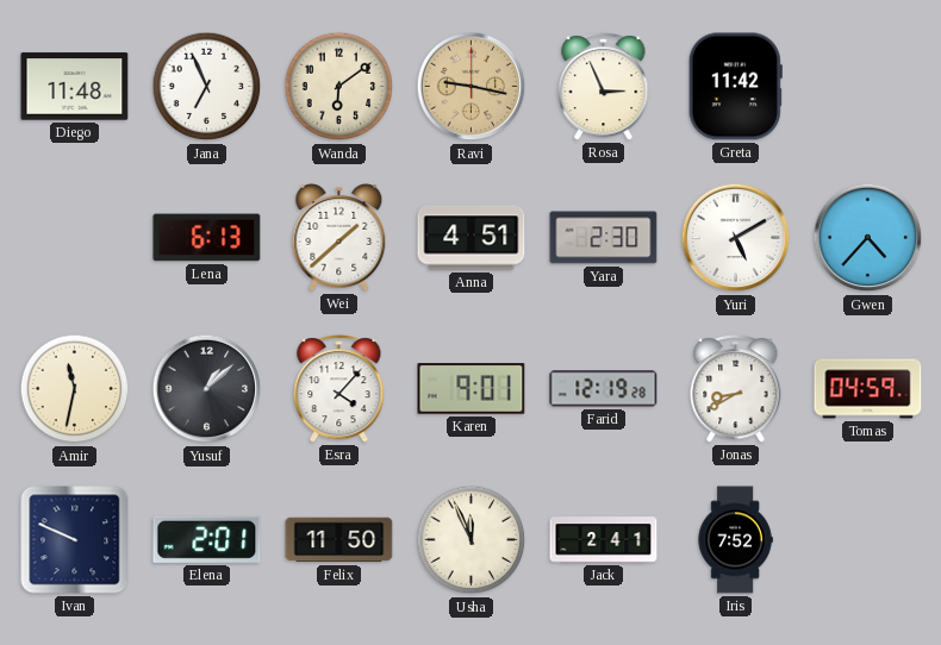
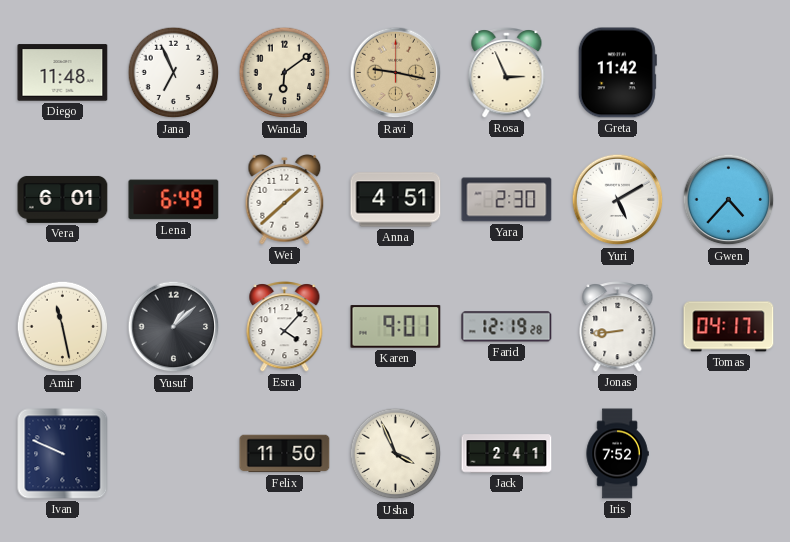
Vera: none -> 6:01 (63, 199)
Lena: 6:13 -> 6:49 (174, 200)
Amir: 11:32 -> 11:28 (63, 327)
Jonas: 8:40 -> 8:44 (618, 327)
Tomas: 04:59 -> 04:17 (729, 327)
Elena: 2:01 -> none (207, 539)
Usha: 11:56 -> 3:56 (396, 454)
